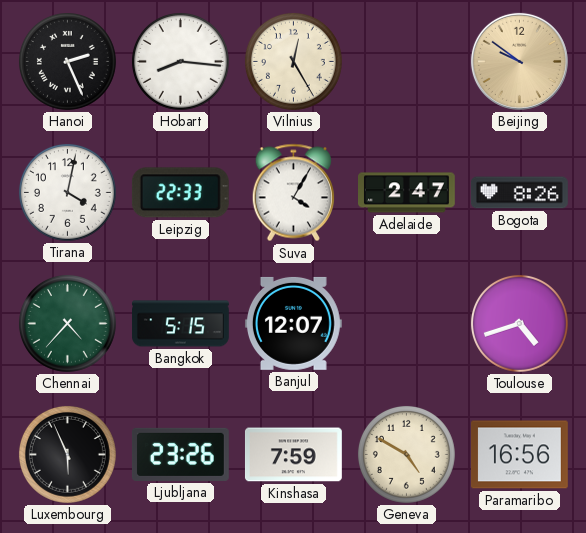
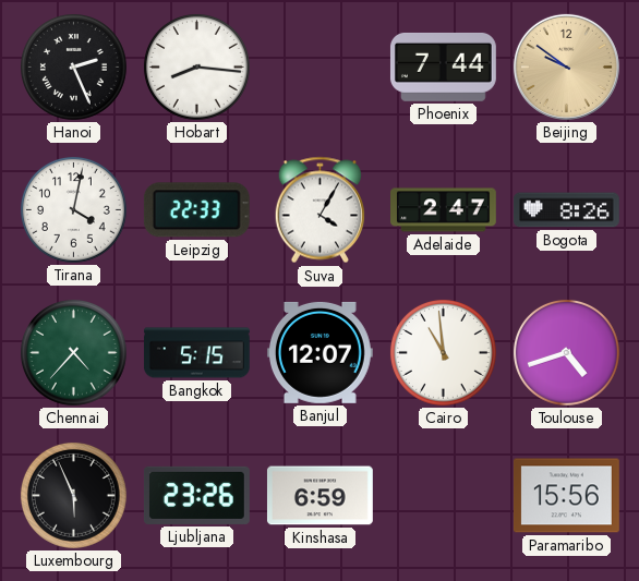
Vilnius: 12:25 -> none (293, 61)
Phoenix: none -> 7:44 (443, 66)
Cairo: none -> 10:59 (443, 352)
Kinshasa: 7:59 -> 6:59 (319, 496)
Geneva: 4:50 -> none (406, 454)
Paramaribo: 16:56 -> 15:56 (566, 496)
